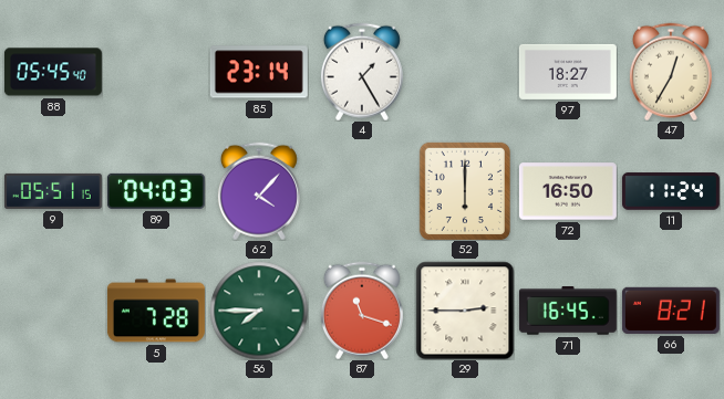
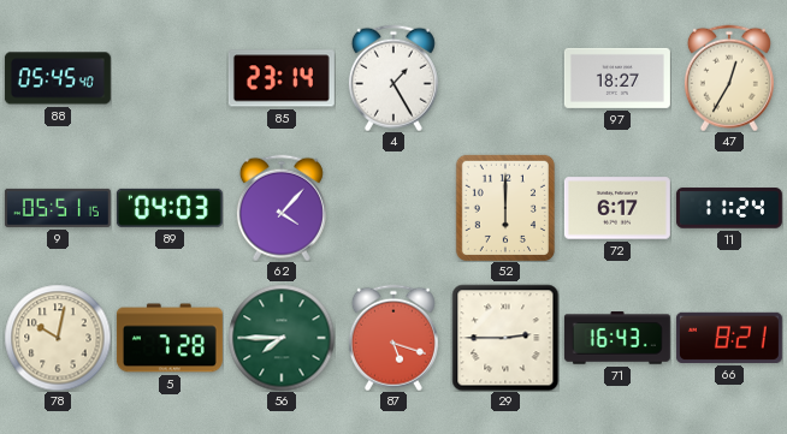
72: 16:50 -> 6:17 (617, 208)
78: none -> 10:02 (58, 338)
87: 11:18 -> 5:18 (393, 338)
71: 16:45 -> 16:43 (617, 338)
